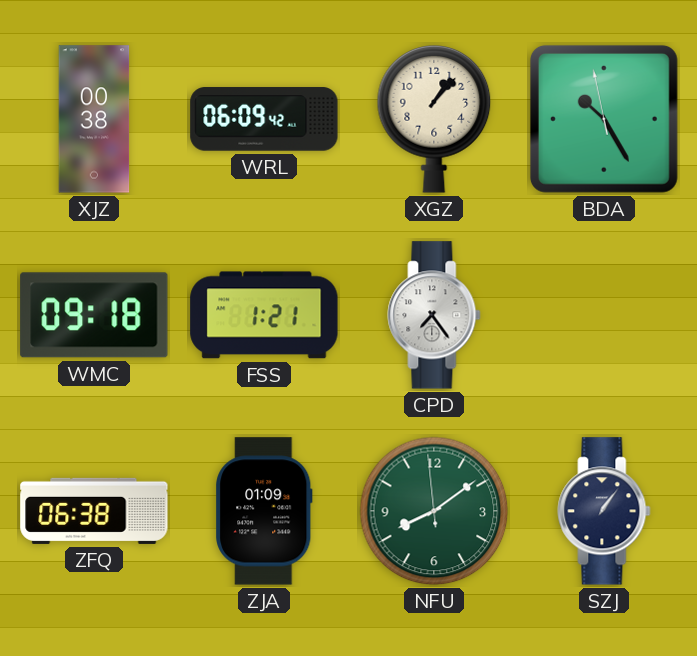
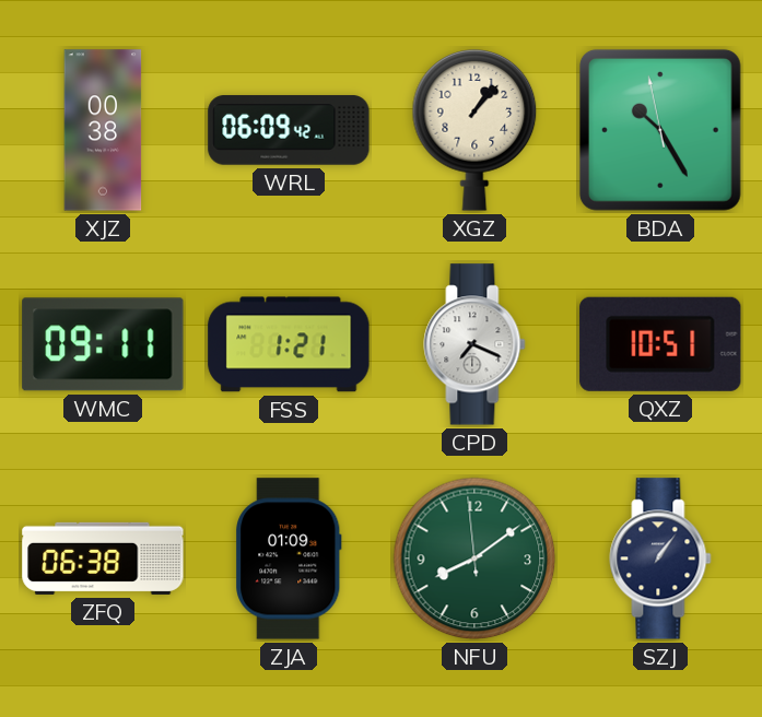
WMC: 09:18 -> 09:11 (103, 344)
CPD: 7:24 -> 7:19 (474, 344)
QXZ: none -> 10:51 (660, 344)
